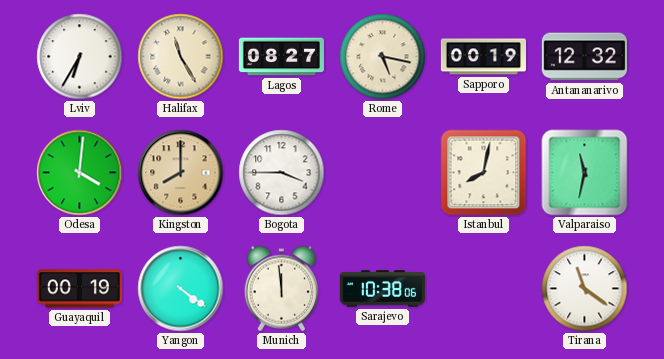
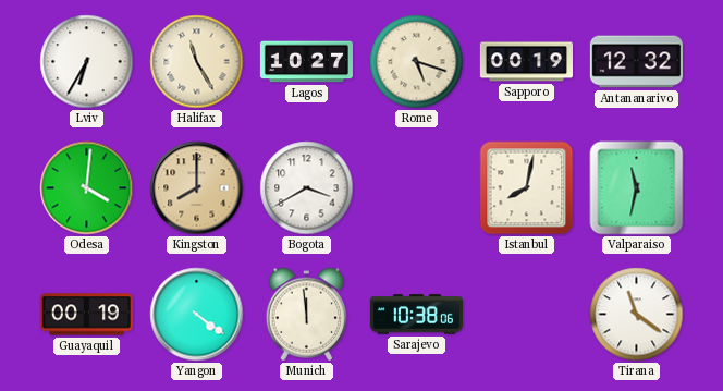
Lagos: 08:27 -> 10:27 (306, 62)
Rome: 5:17 -> 5:18 (417, 62)
Bogota: 3:45 -> 3:40 (307, 188)
